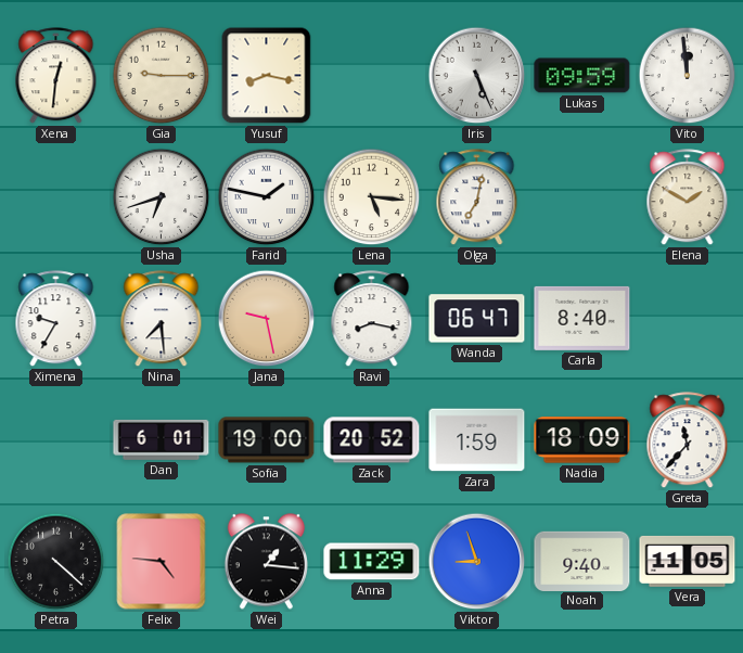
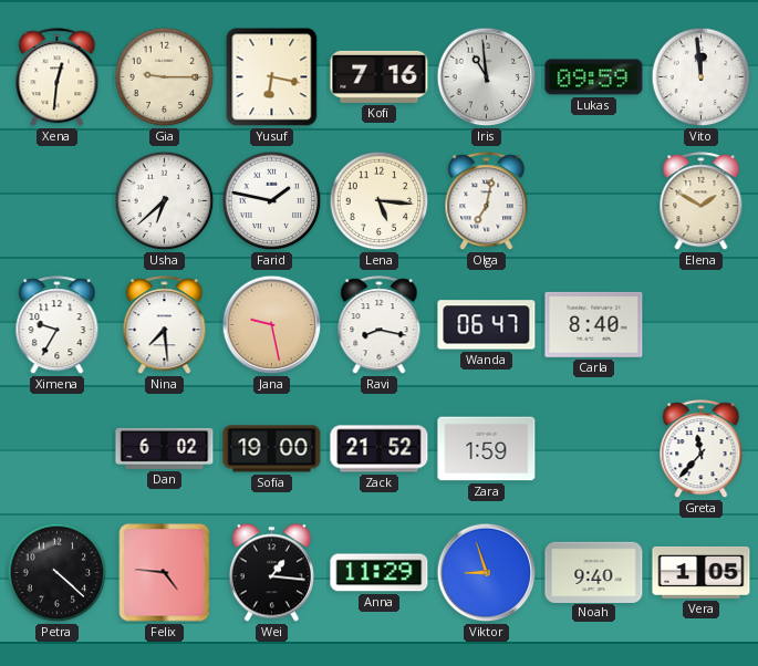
Yusuf: 8:17 -> 6:17 (272, 77)
Kofi: none -> 7:16 (380, 76)
Iris: 5:26 -> 10:59 (487, 77)
Usha: 6:42 -> 6:38 (165, 201)
Dan: 6:01 -> 6:02 (165, 448)
Zack: 20:52 -> 21:52 (380, 449)
Nadia: 18:09 -> none (582, 440)
Vera: 11:05 -> 1:05 (702, 572)
